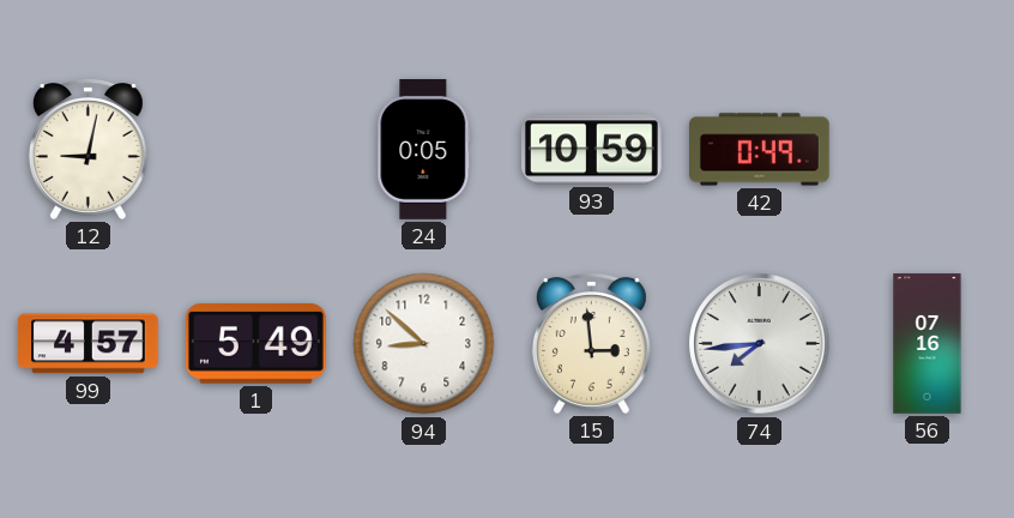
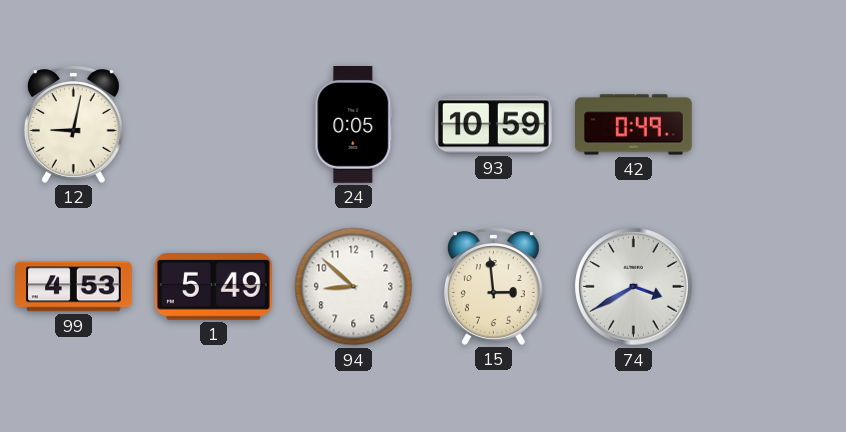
99: 4:57 -> 4:53 (74, 287)
74: 7:44 -> 3:40 (634, 287)
56: 07:16 -> none (928, 344)
